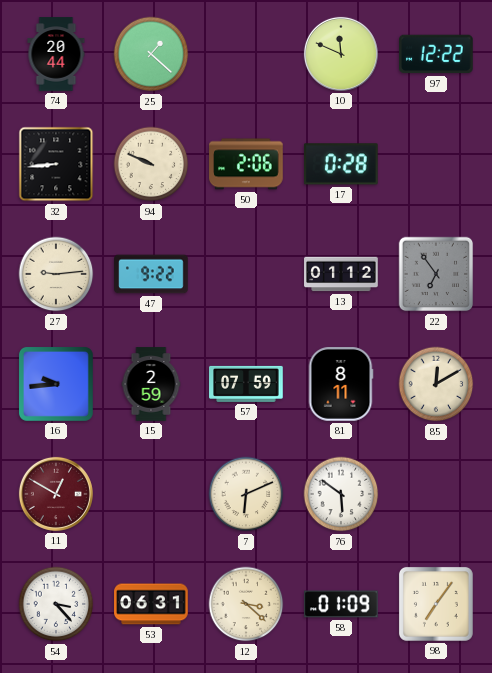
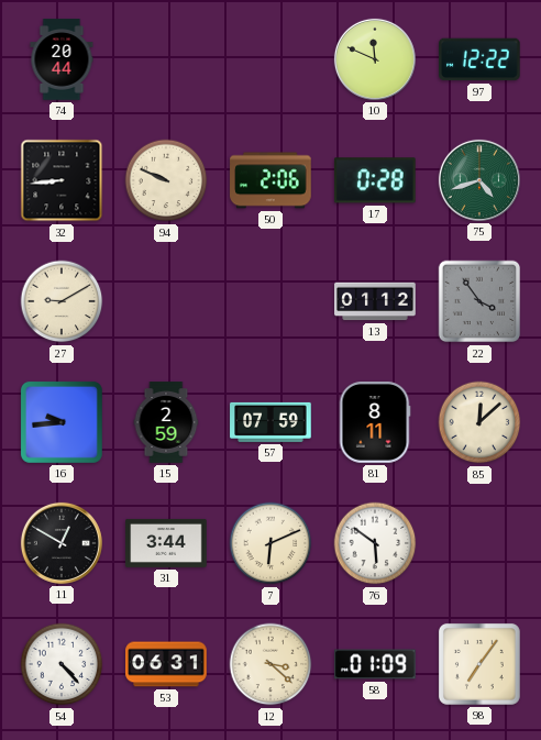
25: 1:22 -> none (151, 54)
75: none -> 4:42 (479, 180)
27: 9:14 -> 9:10 (62, 301)
47: 9:22 -> none (151, 274)
22: 6:54 -> 3:54 (479, 301)
85: 12:10 -> 12:08 (479, 422)
11 dial: burgundy -> black (62, 543)
31: none -> 3:44 (166, 543)
54: 3:23 -> 4:23 (62, 664)
